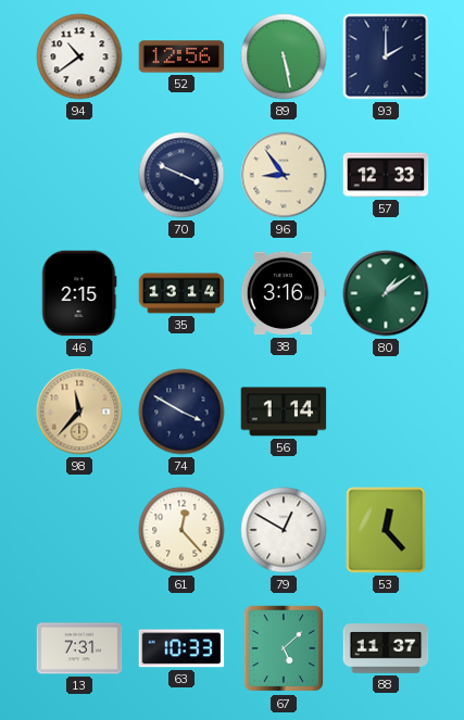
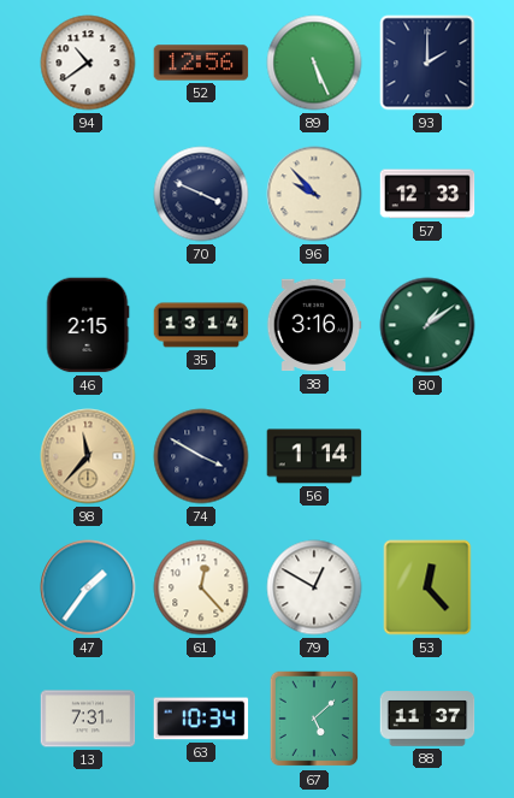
89: 5:28 -> 5:26 (314, 63)
96: 8:54 -> 9:53 (314, 194)
47: none -> 1:36 (88, 587)
63: 10:33 -> 10:34 (201, 719)
